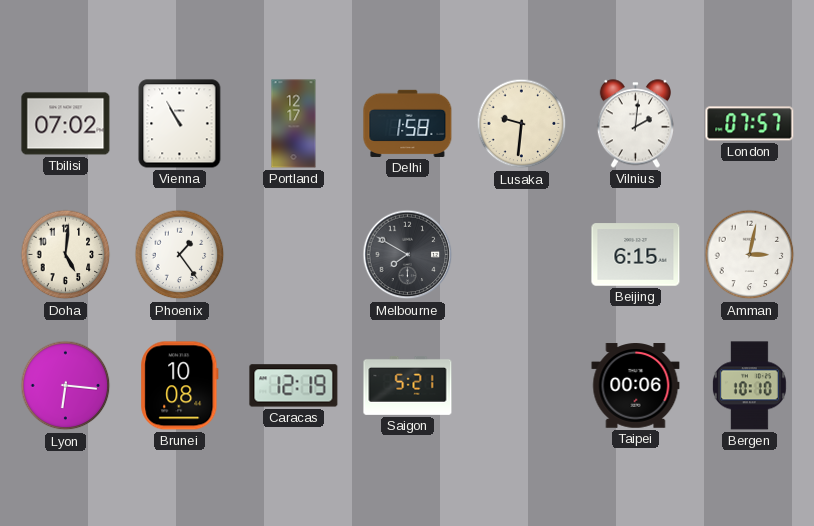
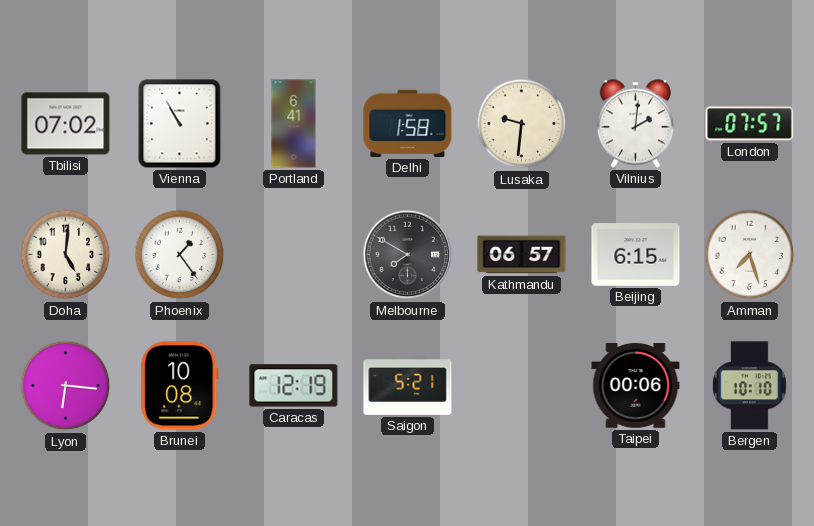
Portland: 12:17 -> 6:41 (294, 124)
Kathmandu: none -> 06:57 (522, 255)
Amman: 3:02 -> 7:27 (750, 255)
